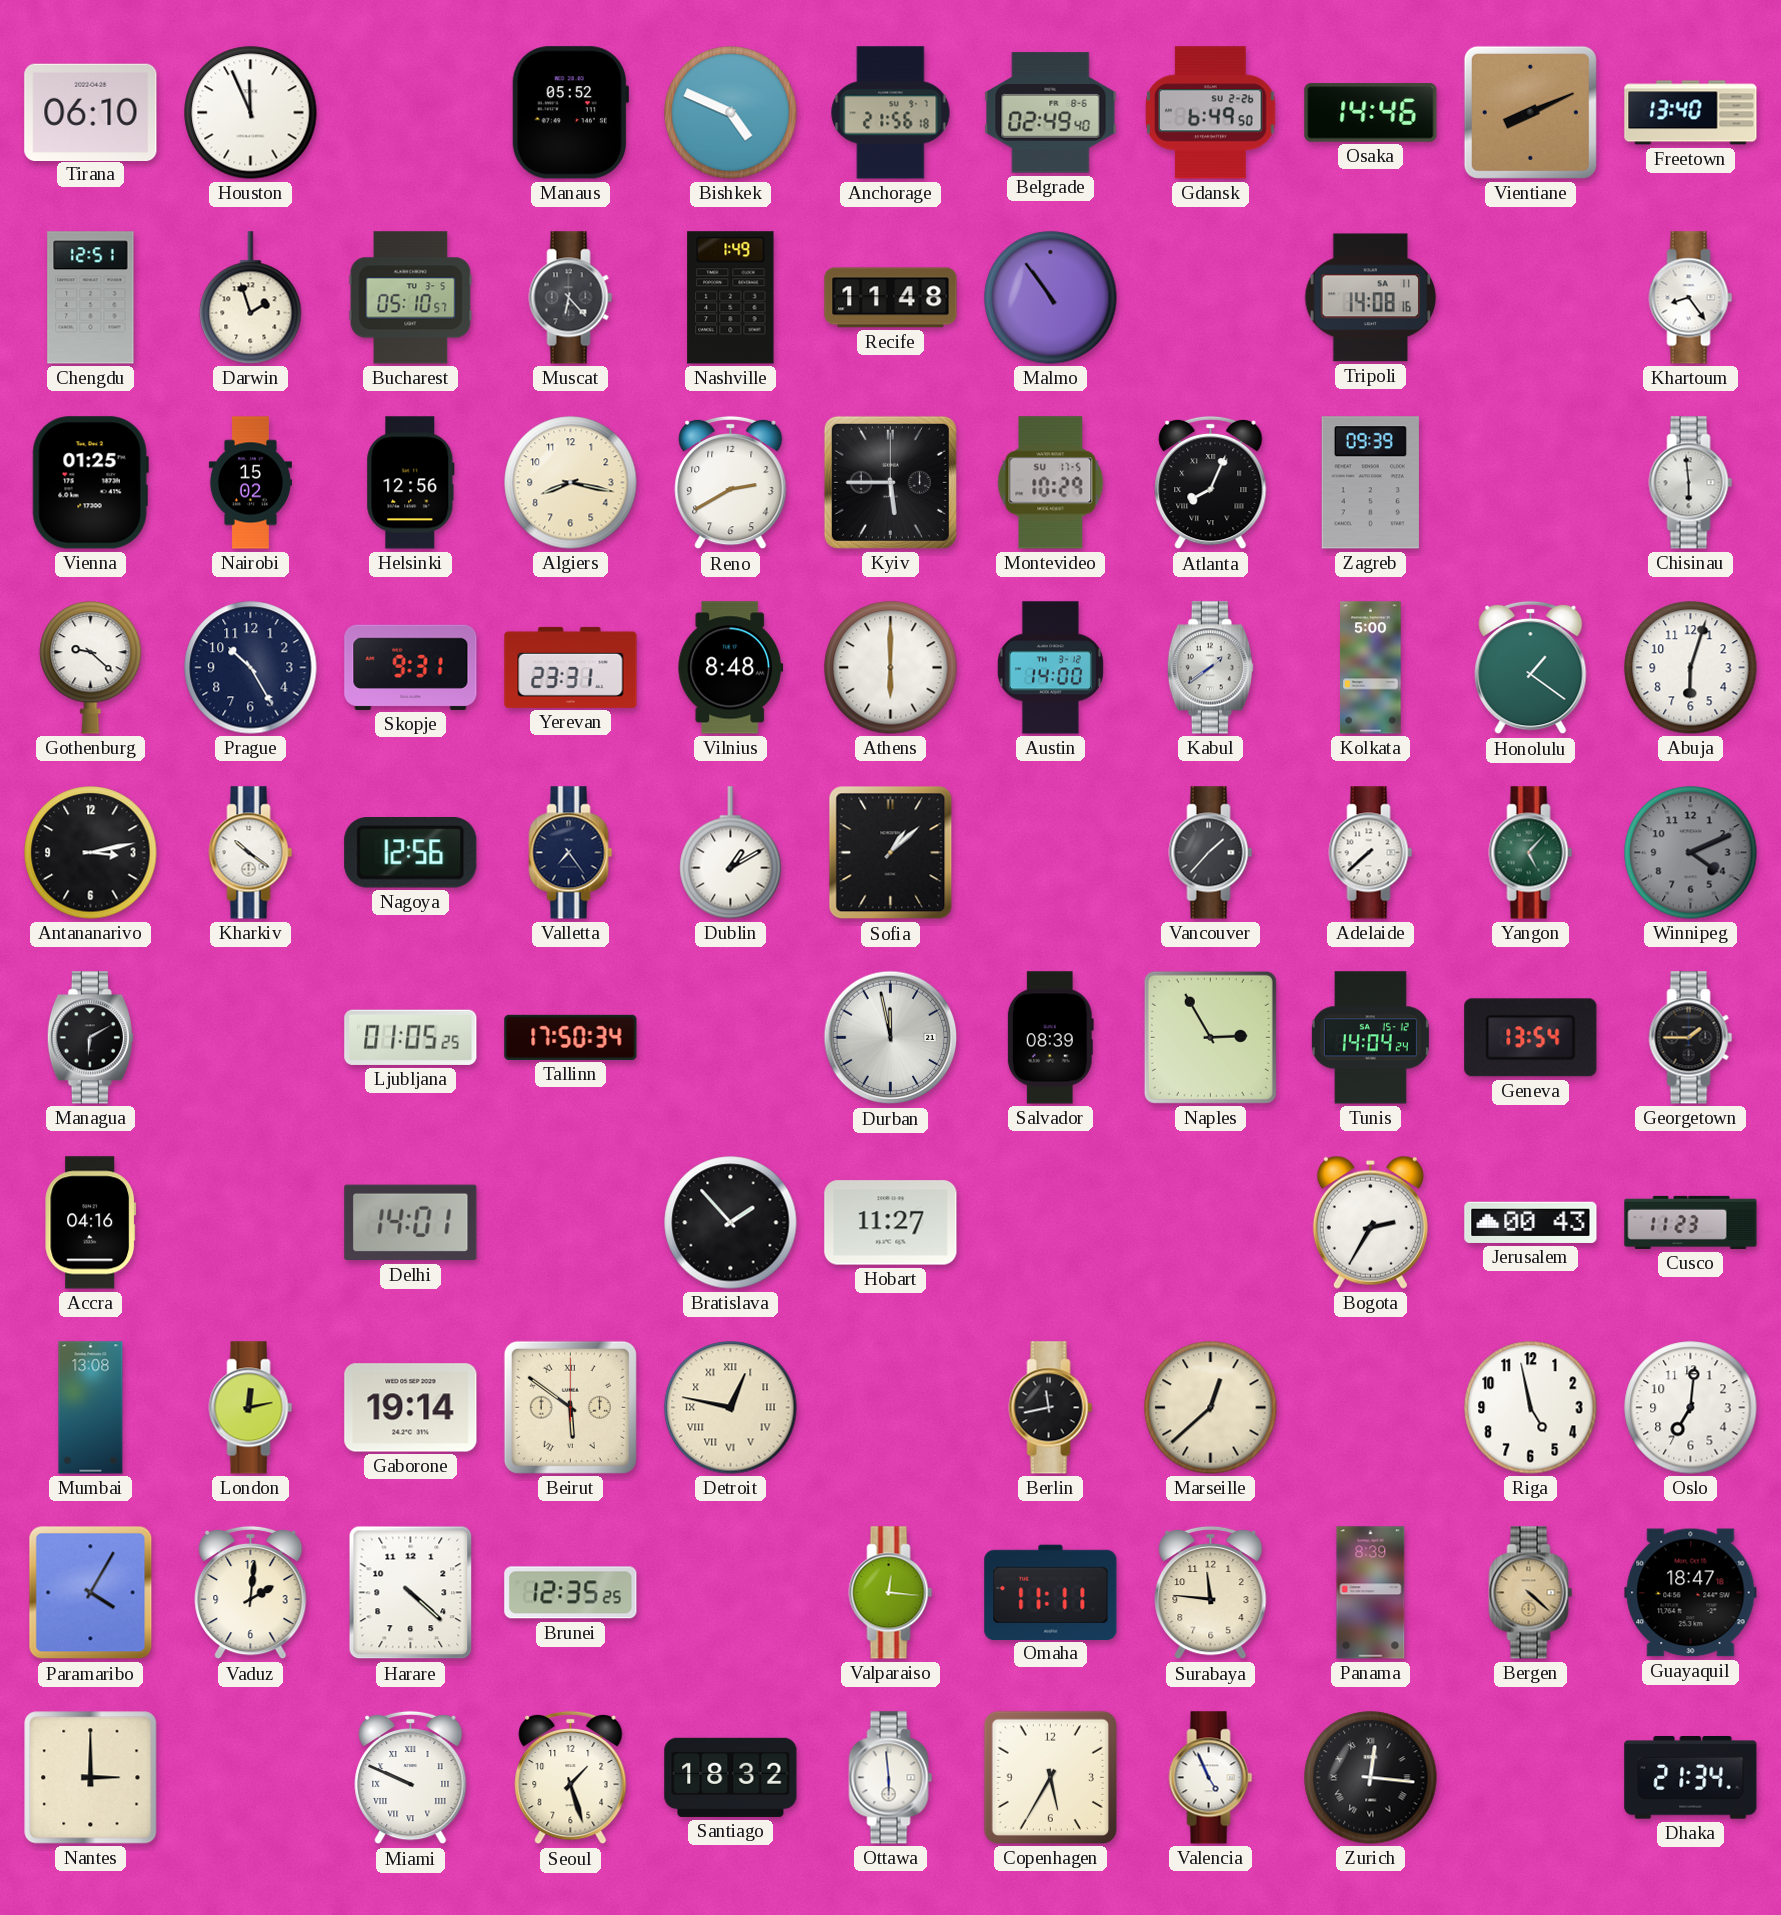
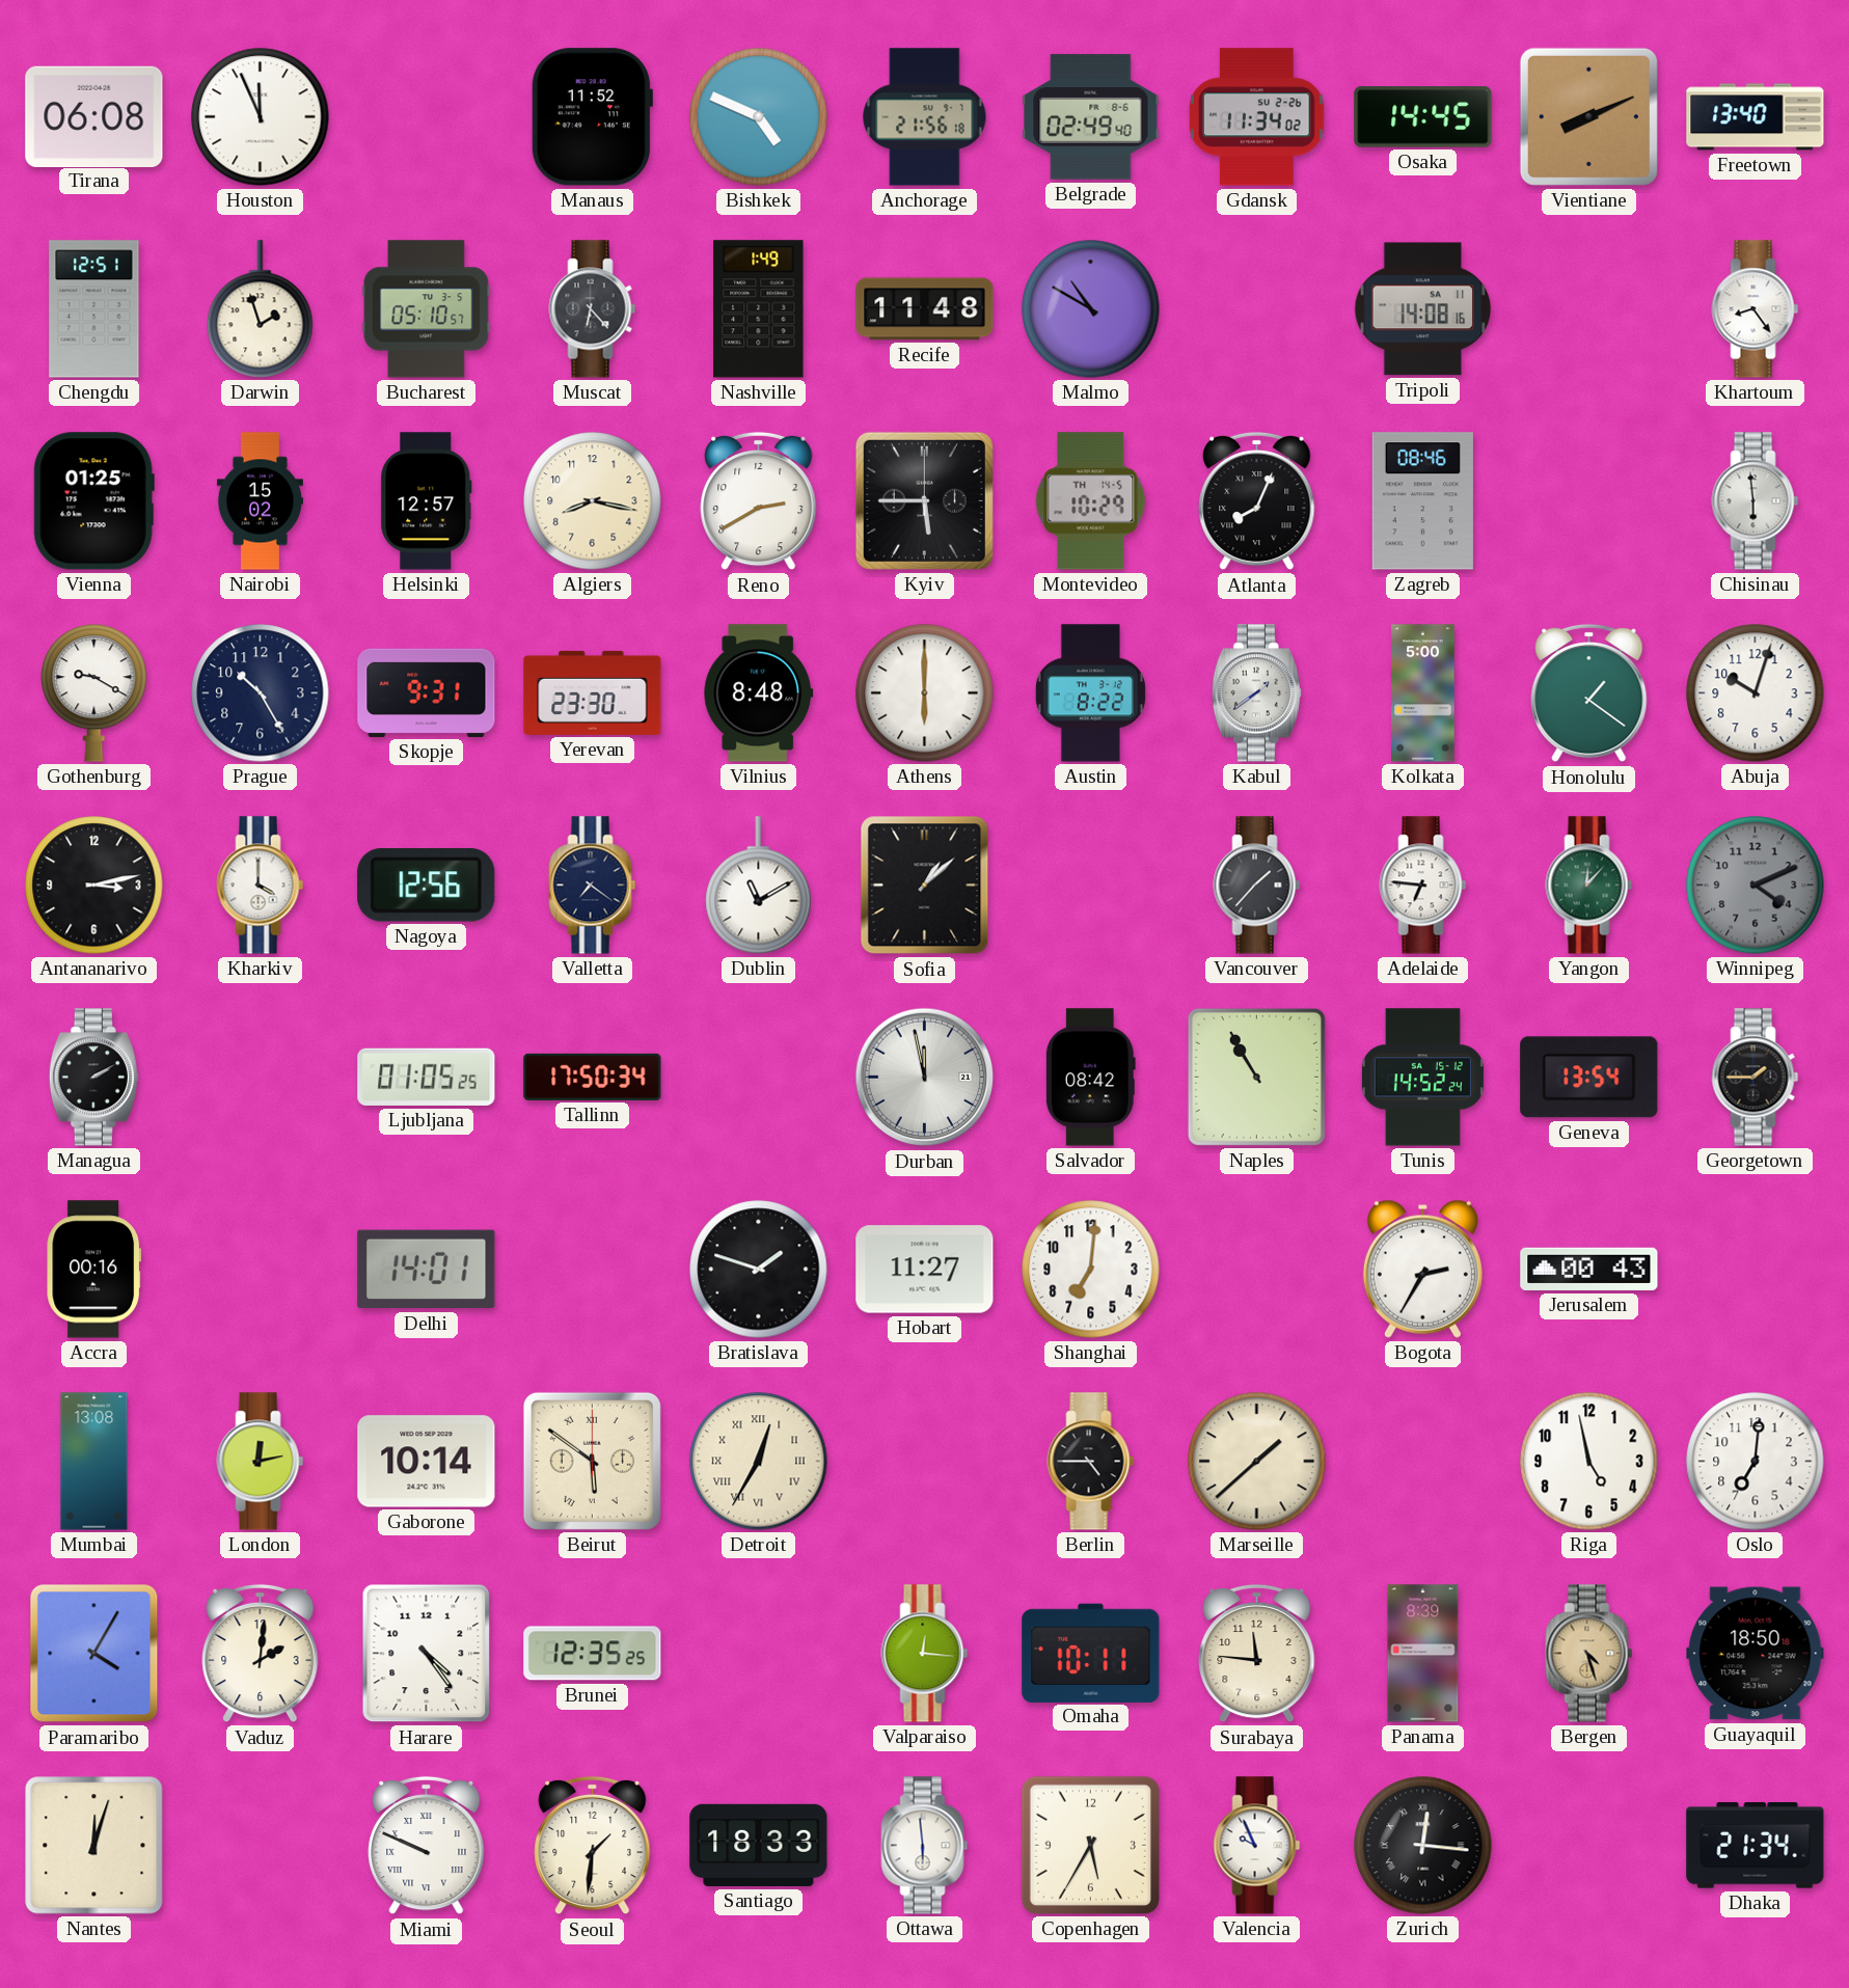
Tirana: 06:10 -> 06:08 (94, 116)
Manaus: 05:52 -> 11:52 (592, 117)
Gdansk: 6:49 -> 11:34 (1257, 117)
Osaka: 14:46 -> 14:45 (1423, 117)
Malmo: 10:54 -> 10:50 (1091, 309)
Helsinki: 12:56 -> 12:57 (427, 501)
Montevideo date: SU 17-5 -> TH 14-5 (1091, 501)
Zagreb: 09:39 -> 08:46 (1422, 501)
Gothenburg: 9:22 -> 9:20 (94, 693)
Yerevan: 23:31 -> 23:30 (593, 692)
Austin: 14:00 -> 8:22 (1090, 693)
Abuja: 6:03 -> 10:03 (1756, 693)
Kharkiv: 10:21 -> 4:00 (261, 886)
Valletta: 7:24 -> 7:21 (593, 886)
Dublin: 1:10 -> 11:10 (759, 886)
Adelaide: 7:38 -> 6:46 (1423, 886)
Yangon: 5:07 -> 12:07 (1589, 886)
Managua: 6:10 -> 2:10 (93, 1078)
Salvador: 08:39 -> 08:42 (1090, 1078)
Naples: 2:55 -> 10:55 (1256, 1077)
Tunis: 14:04 -> 14:52 (1422, 1078)
Accra: 04:16 -> 00:16 (94, 1270)
Bratislava: 1:53 -> 1:48 (759, 1270)
Shanghai: none -> 7:01 (1091, 1270)
Cusco: 11:23 -> none (1691, 1222)
Gaborone: 19:14 -> 10:14 (427, 1462)
Detroit: 12:47 -> 12:35 (759, 1462)
Berlin: 11:43 -> 4:45 (1091, 1462)
Marseille: 12:38 -> 1:38 (1257, 1462)
Harare: 4:22 -> 4:24 (427, 1654)
Omaha: 11:11 -> 10:11 (1091, 1653)
Bergen: 4:22 -> 4:27 (1589, 1654)
Guayaquil: 18:47 -> 18:50 (1756, 1654)
Nantes: 3:00 -> 12:03 (94, 1846)
Seoul: 1:27 -> 1:31 (593, 1846)
Santiago: 18:32 -> 18:33 (759, 1845)
Valencia: 4:56 -> 9:56 (1257, 1846)
